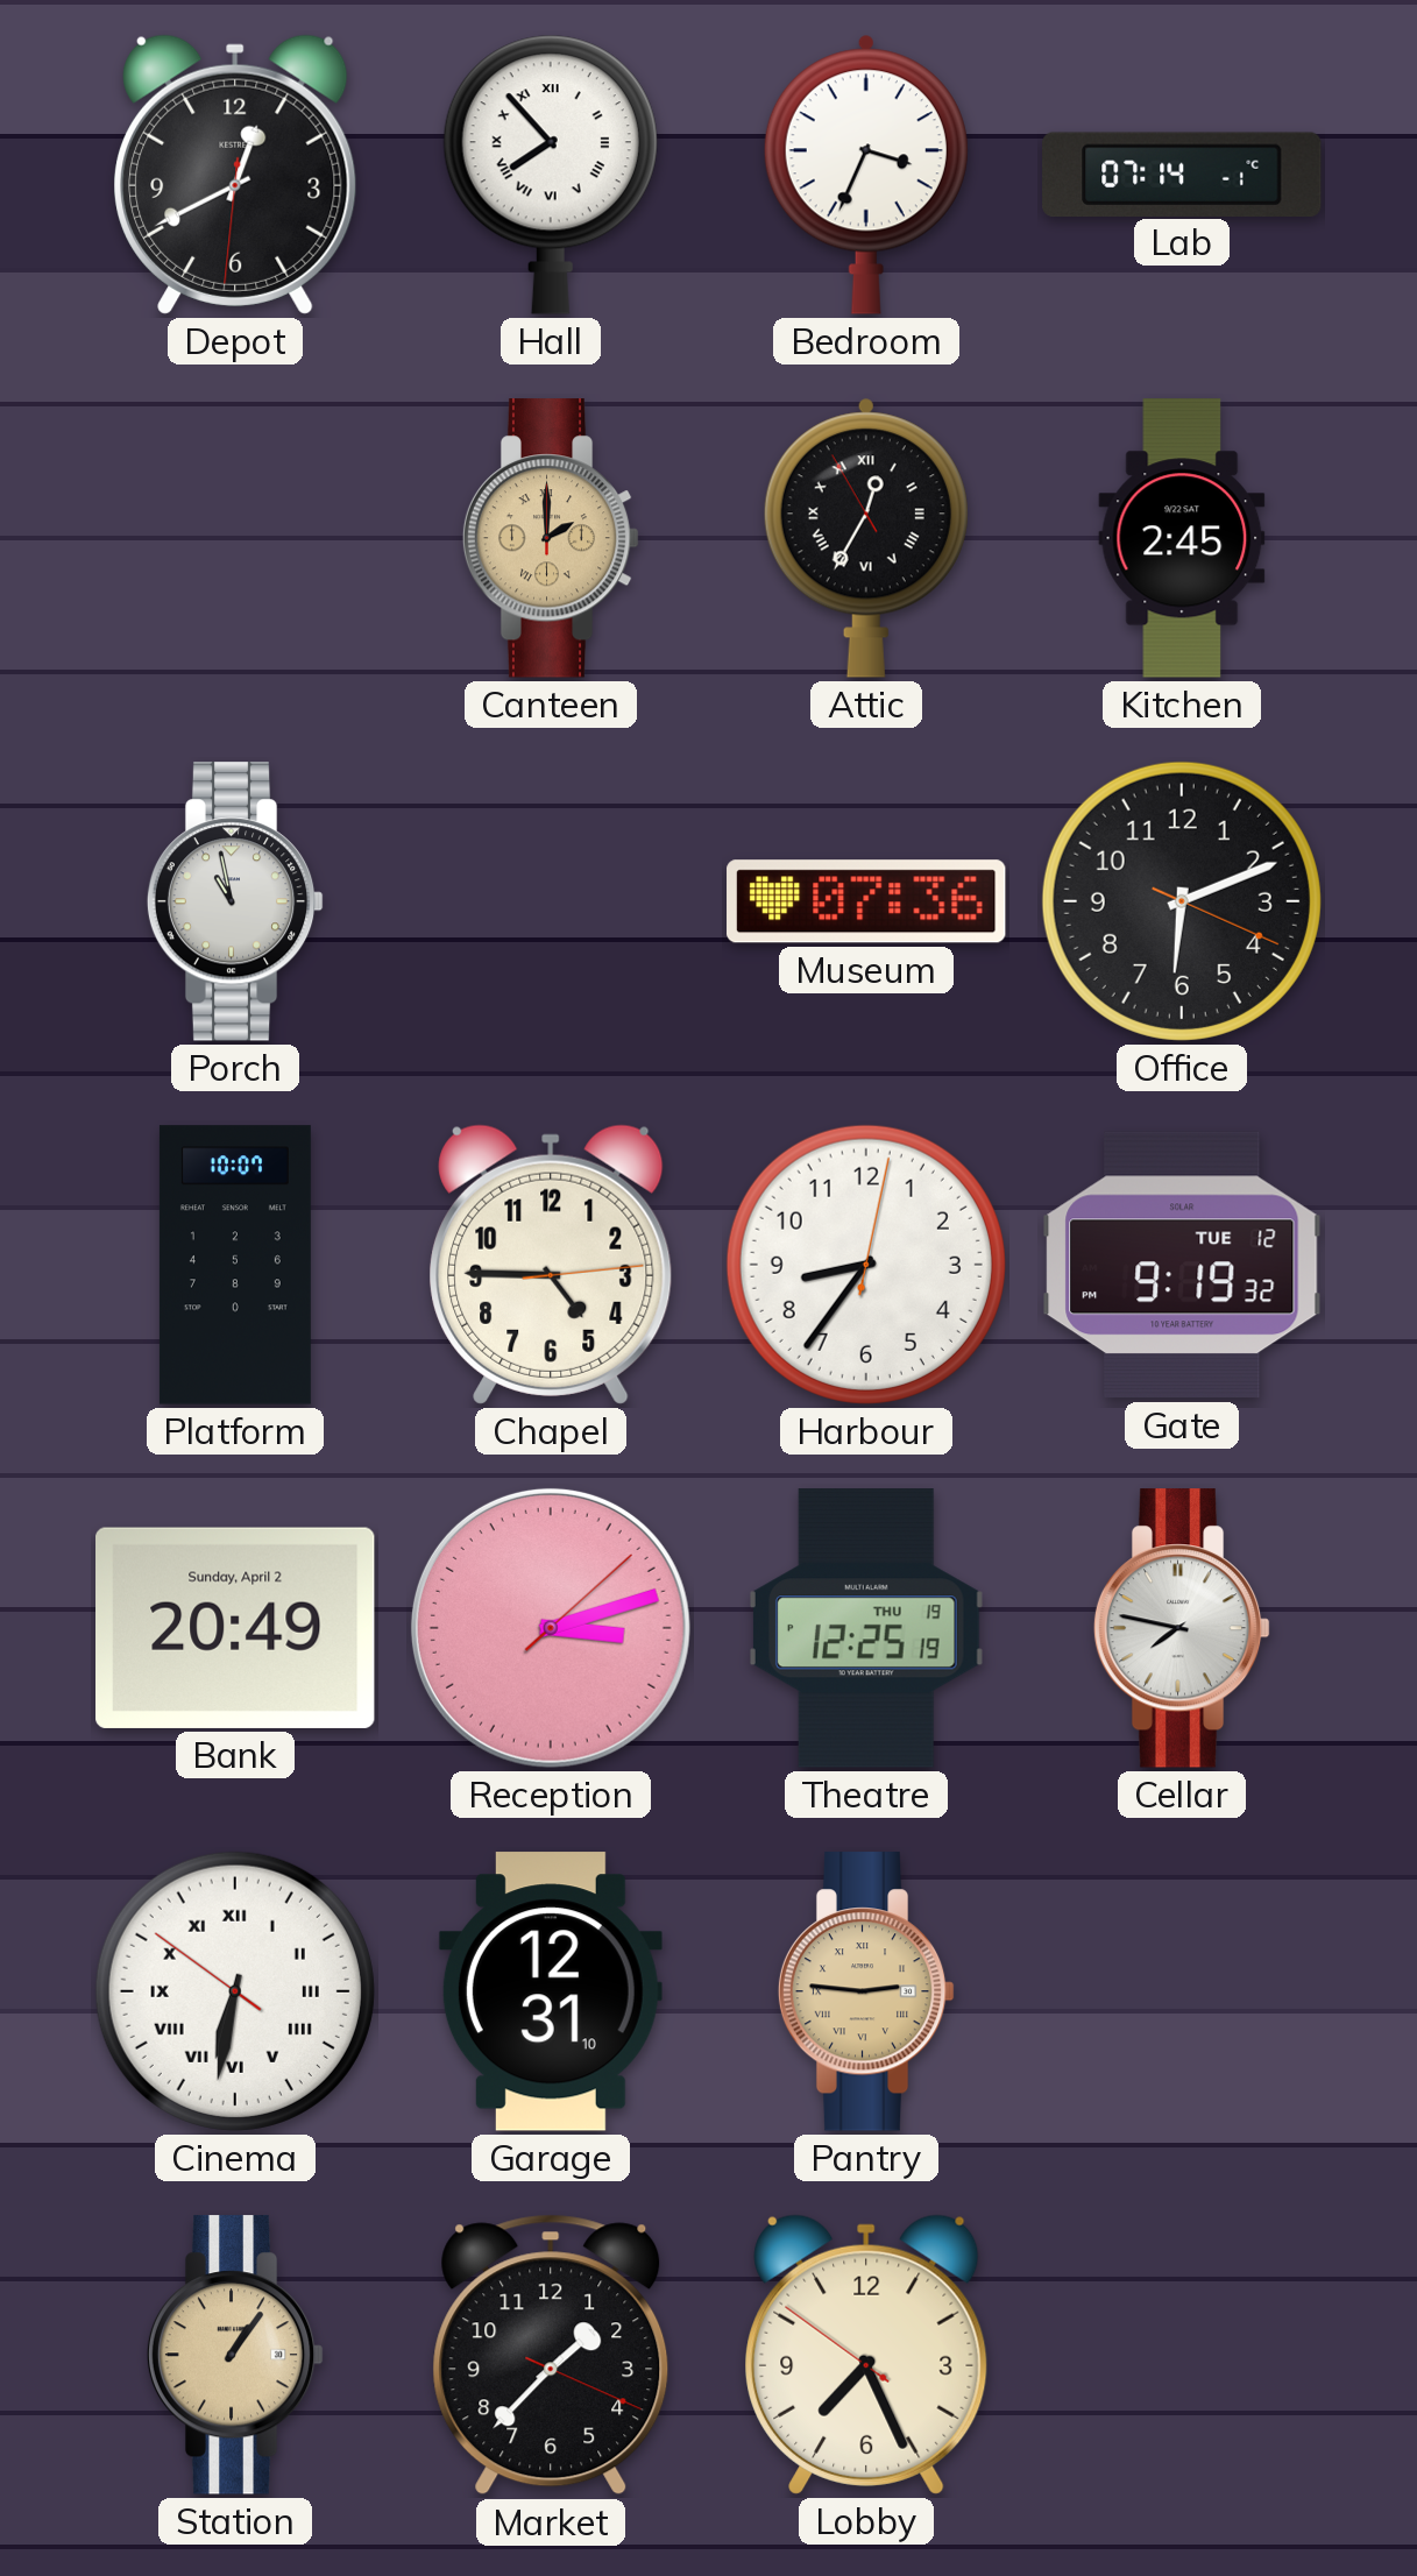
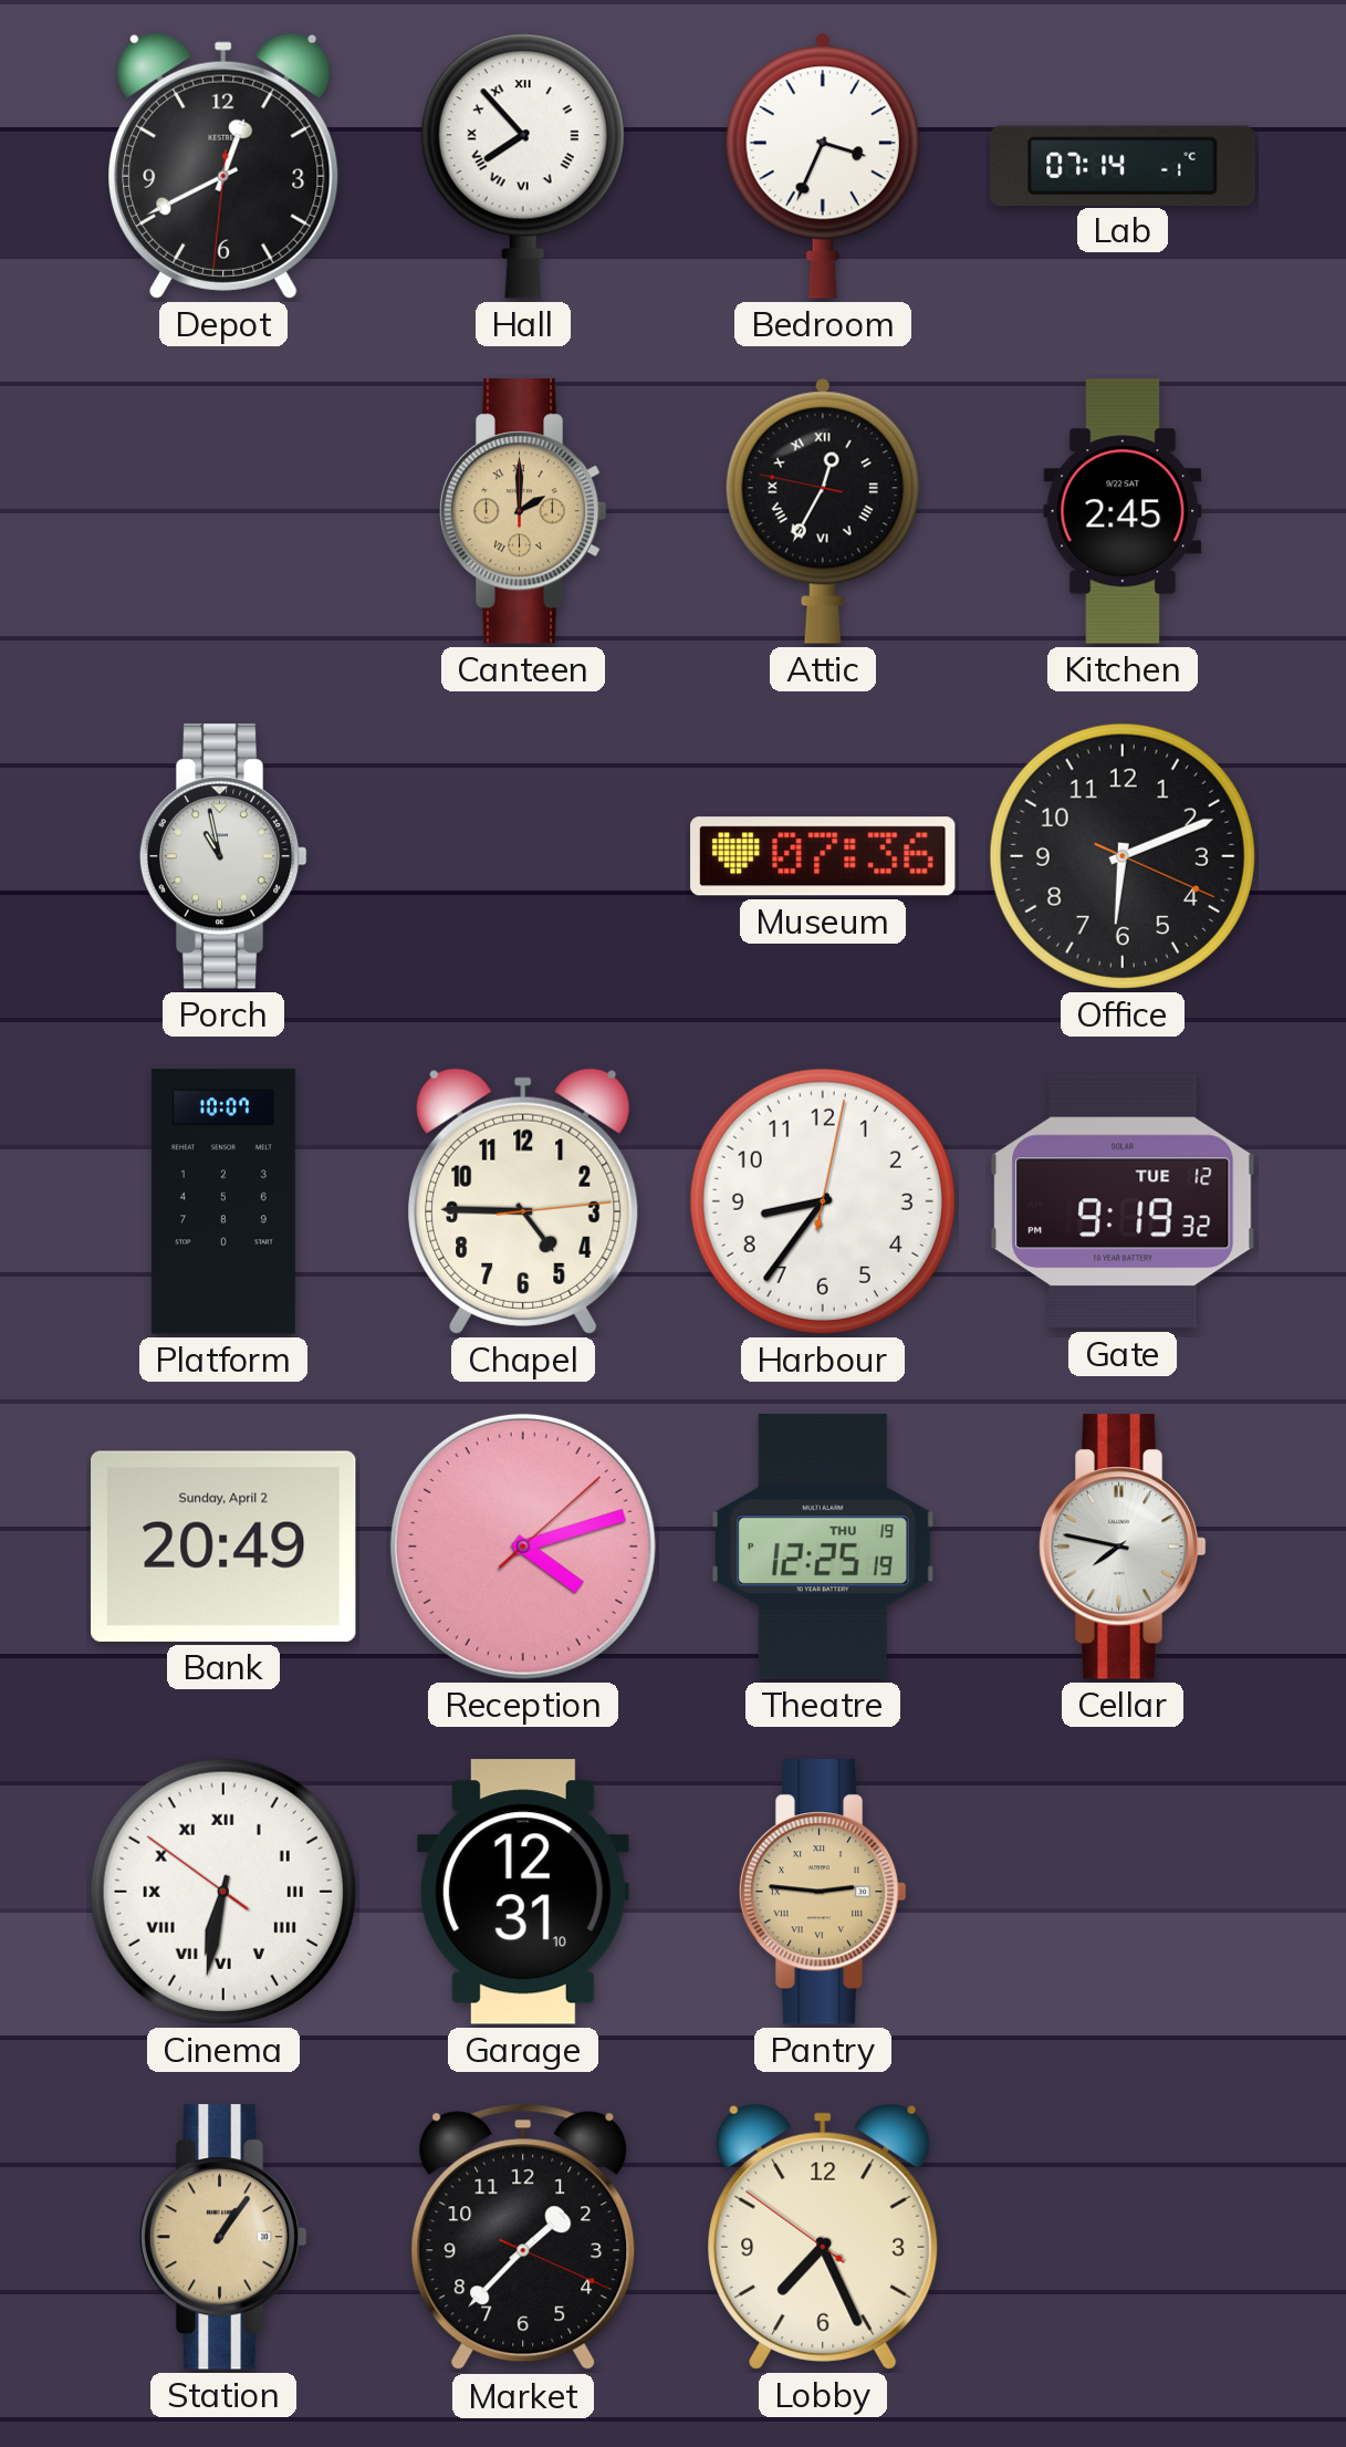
Attic: 12:34:55 -> 12:34:47 (823, 511)
Reception: 3:12 -> 4:12 (523, 1547)
